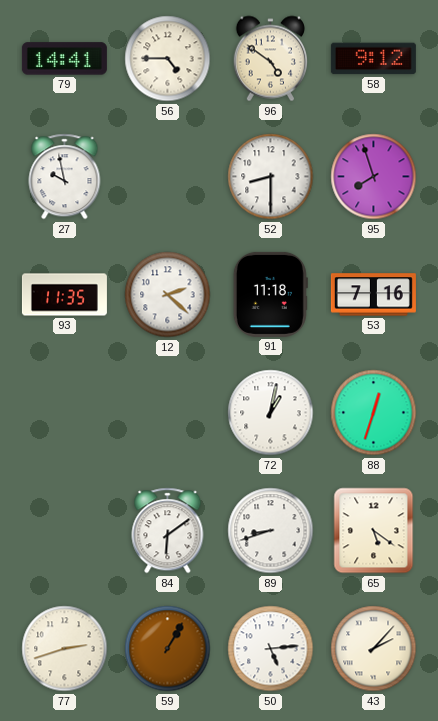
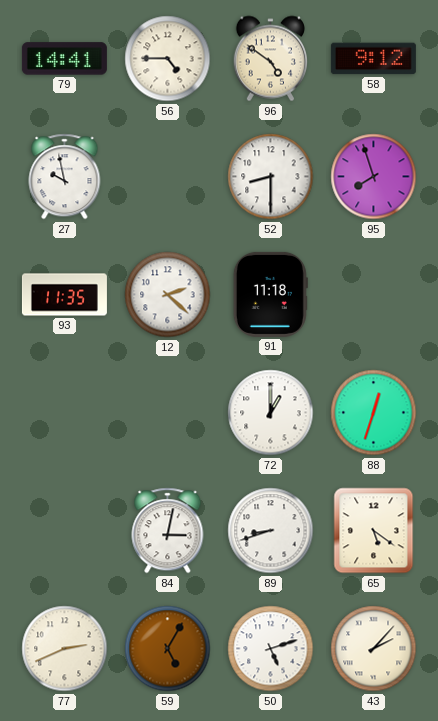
53: 7:16 -> none (373, 295)
72: 1:02 -> 1:00 (271, 413)
84: 6:09 -> 3:02 (168, 531)
77: 2:42 -> 2:41 (65, 649)
59: 1:05 -> 5:05 (168, 649)
50: 5:14 -> 5:12 (271, 649)
